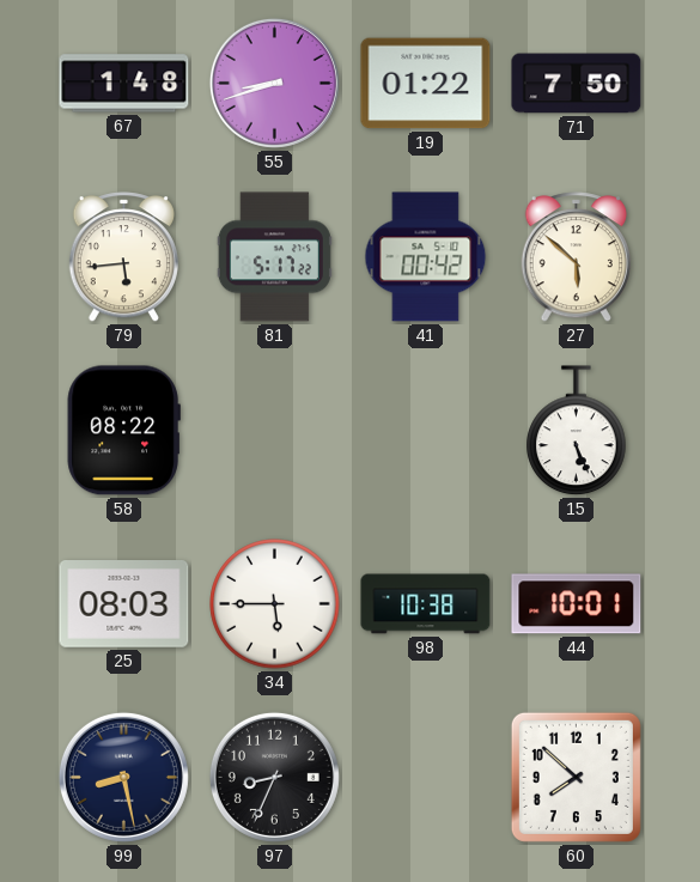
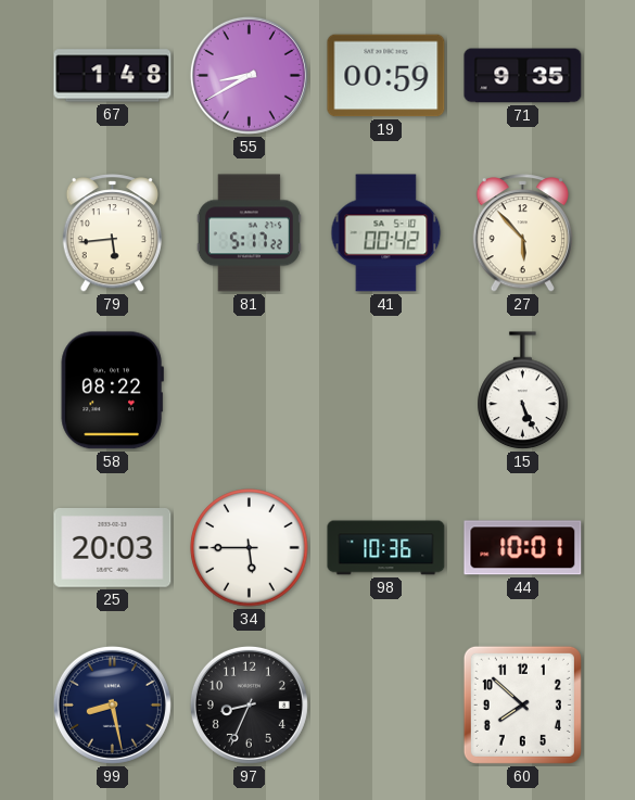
55: 8:42 -> 8:40 (249, 75)
19: 01:22 -> 00:59 (386, 76)
71: 7:50 -> 9:35 (523, 76)
27: 5:52 -> 5:53 (522, 233)
25: 08:03 -> 20:03 (113, 548)
98: 10:38 -> 10:36 (386, 548)
